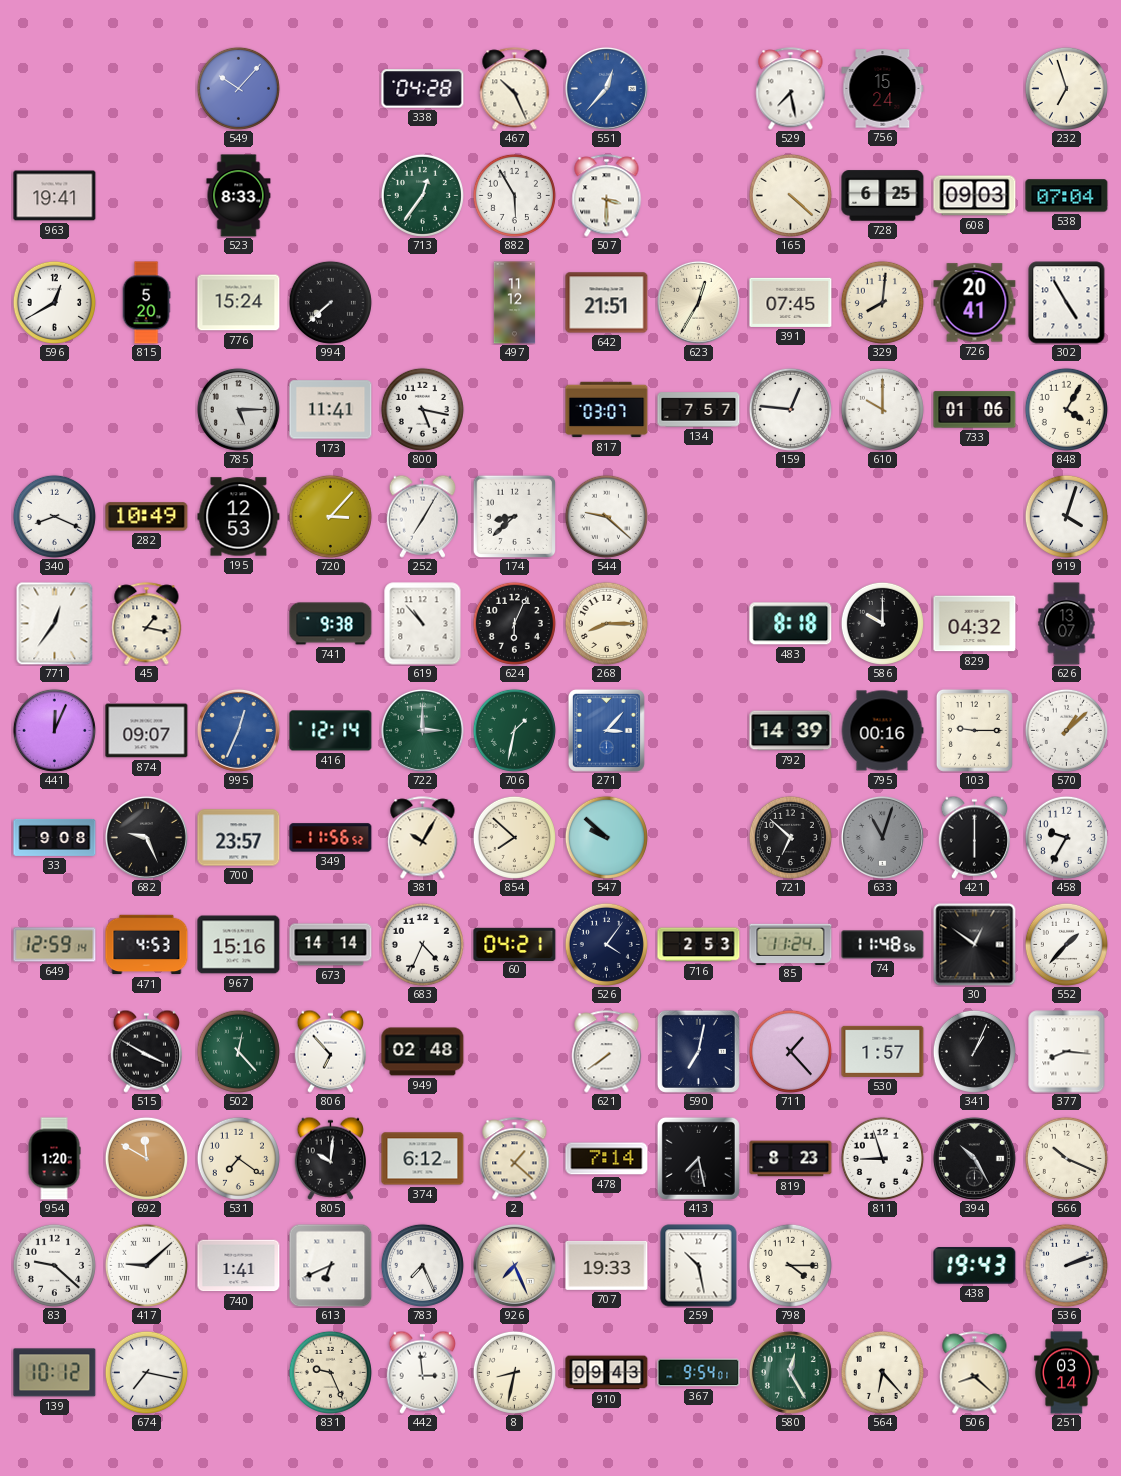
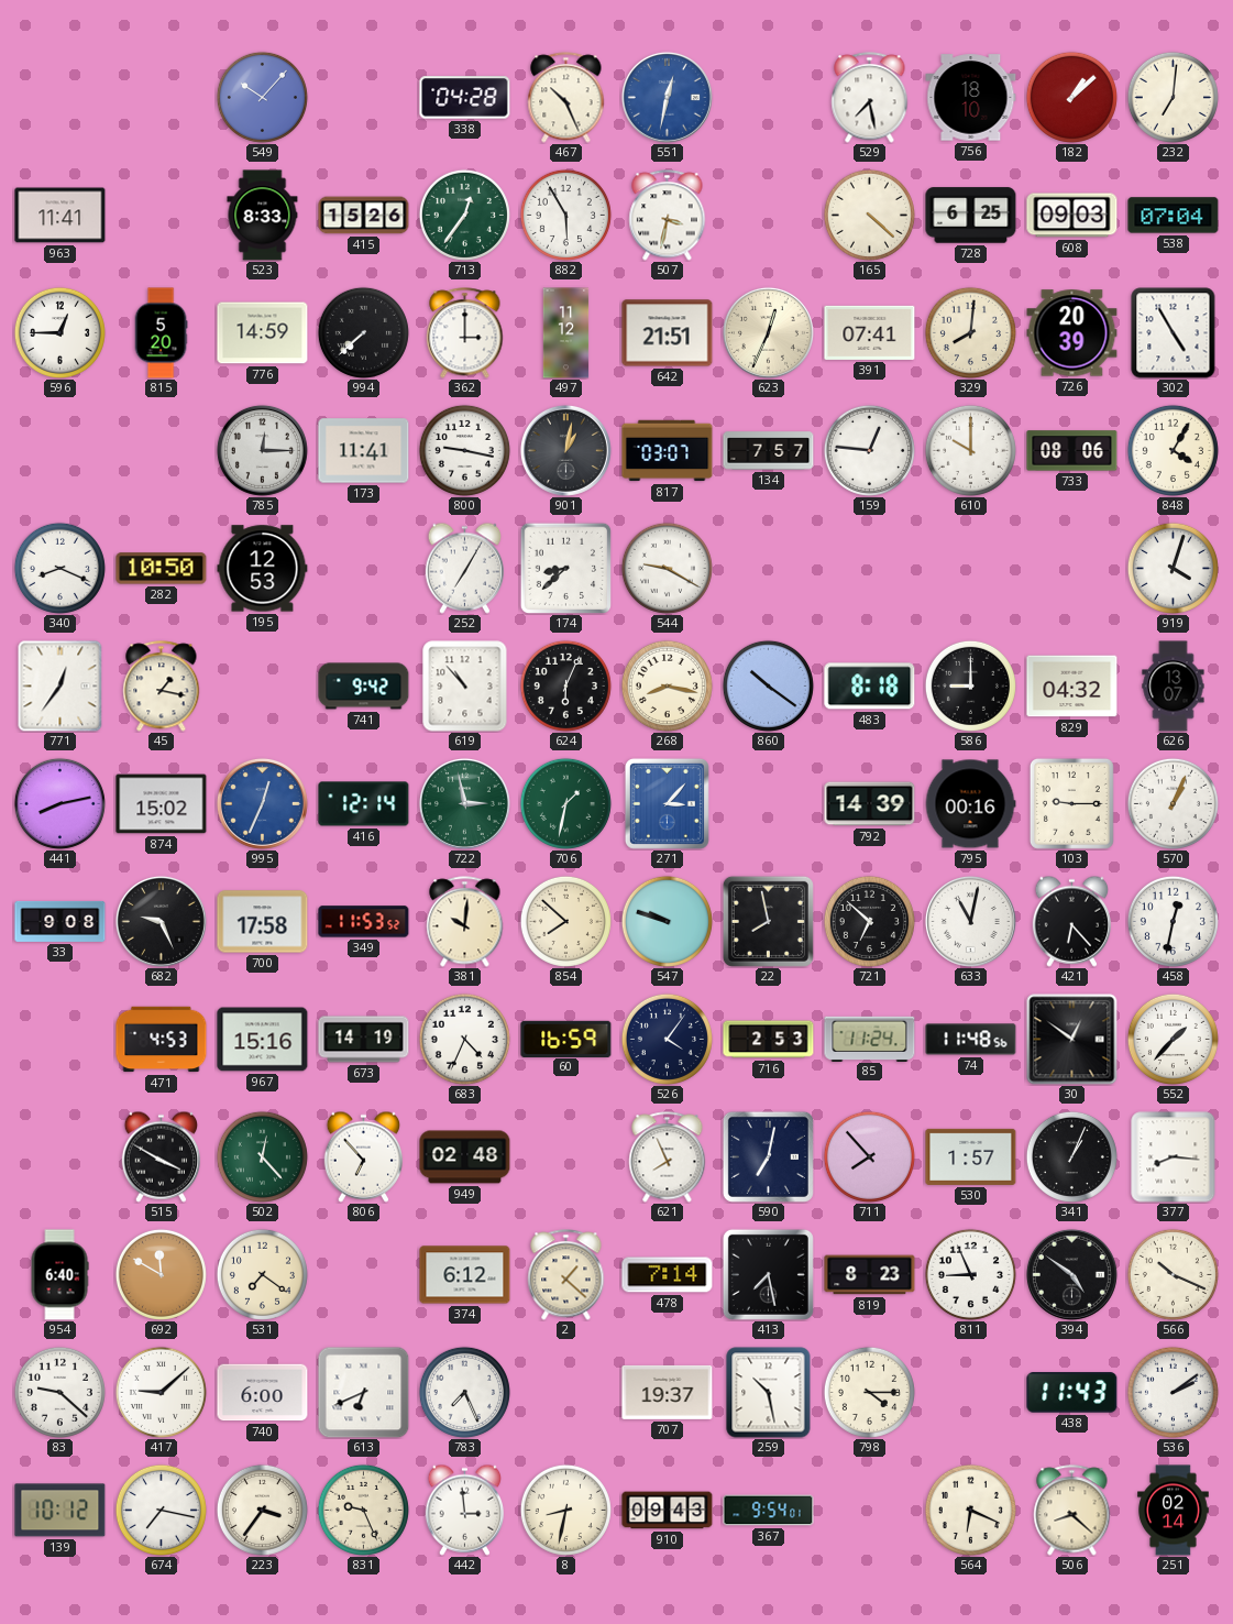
551: 12:37 -> 12:32 (667, 97)
756: 15:24 -> 18:10 (971, 98)
182: none -> 1:08 (1071, 97)
232: 6:57 -> 7:01 (1173, 97)
963: 19:41 -> 11:41 (60, 216)
415: none -> 15:26 (364, 216)
507: 3:30 -> 3:32 (668, 216)
596: 12:40 -> 12:45 (59, 332)
776: 15:24 -> 14:59 (263, 333)
362: none -> 3:00 (465, 333)
623: 12:35 -> 12:34 (768, 332)
391: 07:45 -> 07:41 (870, 332)
726: 20:41 -> 20:39 (1072, 333)
785: 5:15 -> 12:15 (262, 450)
800: 5:17 -> 9:17 (464, 450)
901: none -> 1:02 (565, 450)
733: 01:06 -> 08:06 (1072, 451)
282: 10:49 -> 10:50 (162, 569)
720: 3:07 -> none (330, 516)
544: 9:22 -> 9:20 (667, 568)
741: 9:38 -> 9:42 (364, 687)
268: 8:15 -> 8:17 (667, 685)
860: none -> 10:21 (768, 685)
586: 10:00 -> 9:00 (970, 685)
441: 12:04 -> 8:13 (59, 803)
874: 09:07 -> 15:02 (162, 804)
722: 3:00 -> 2:58 (464, 803)
570: 1:08 -> 1:04 (1173, 803)
700: 23:57 -> 17:58 (263, 922)
349: 11:56 -> 11:53 (364, 922)
381: 10:05 -> 10:01 (465, 922)
547: 9:52 -> 9:48 (667, 921)
22: none -> 7:58 (768, 921)
633: 11:03 -> 11:02 (970, 921)
633 dial: grey -> white (970, 921)
421: 6:00 -> 6:23 (1071, 921)
458: 9:35 -> 12:32 (1173, 921)
649: 12:59 -> none (55, 945)
673: 14:14 -> 14:19 (364, 1040)
60: 04:21 -> 16:59 (566, 1039)
621: 7:39 -> 7:56 (668, 1157)
711: 1:23 -> 7:53 (869, 1156)
954: 1:20 -> 6:40 (59, 1275)
805: 10:01 -> none (330, 1158)
811: 8:57 -> 8:56 (970, 1274)
394: 10:25 -> 4:51 (1071, 1274)
740: 1:41 -> 6:00 (263, 1393)
926: 7:26 -> none (514, 1265)
707: 19:33 -> 19:37 (668, 1392)
438: 19:43 -> 11:43 (1072, 1393)
536: 2:12 -> 2:09 (1173, 1392)
223: none -> 3:36 (262, 1510)
580: 12:25 -> none (790, 1372)
564: 6:23 -> 6:19 (970, 1510)
251: 03:14 -> 02:14 (1174, 1511)
